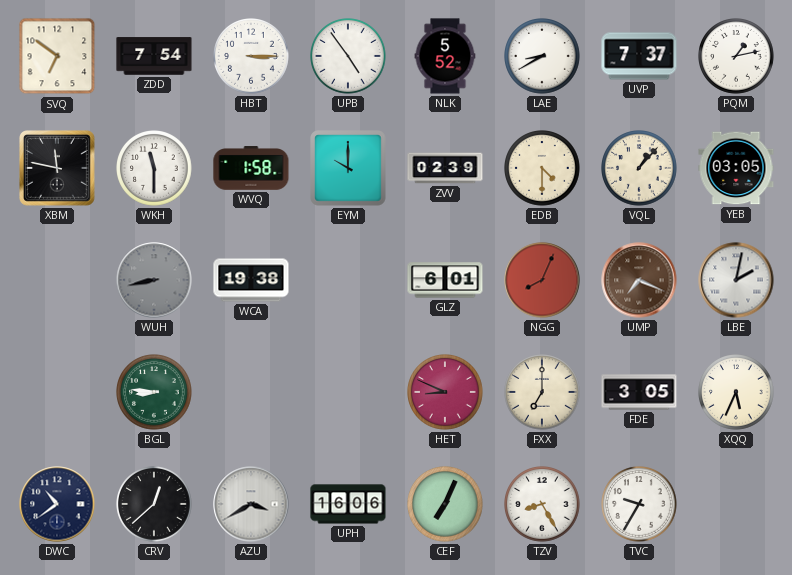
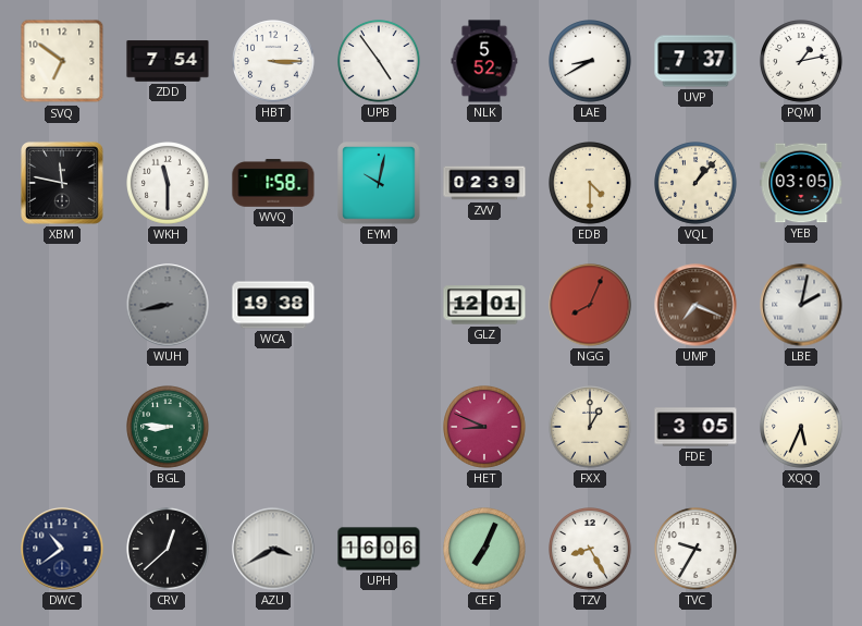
EYM: 10:00 -> 10:02 (379, 183)
GLZ: 6:01 -> 12:01 (484, 305)
FXX: 7:00 -> 1:00 (590, 427)
